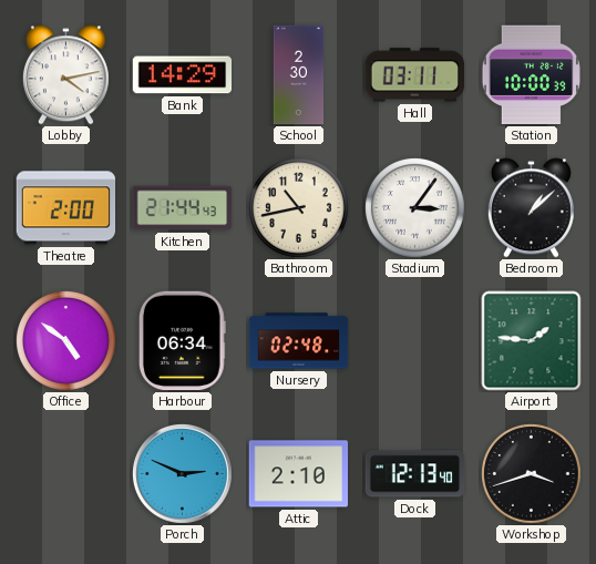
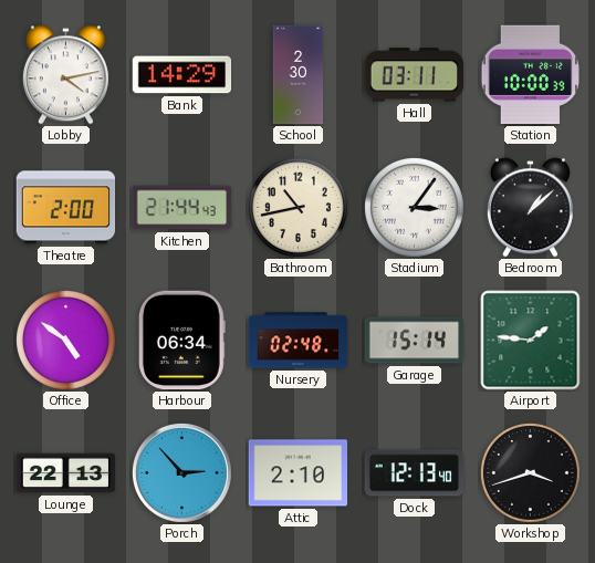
Garage: none -> 15:14 (415, 341)
Lounge: none -> 22:13 (66, 473)
Porch: 2:49 -> 2:53 (182, 473)
